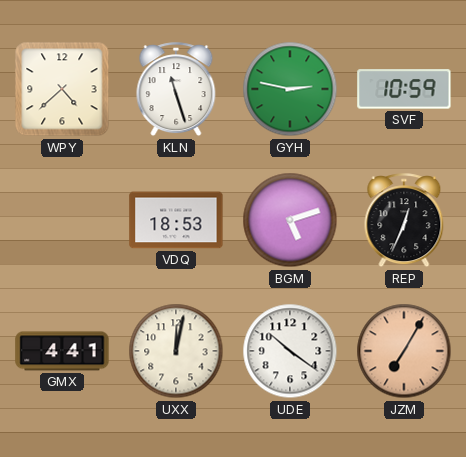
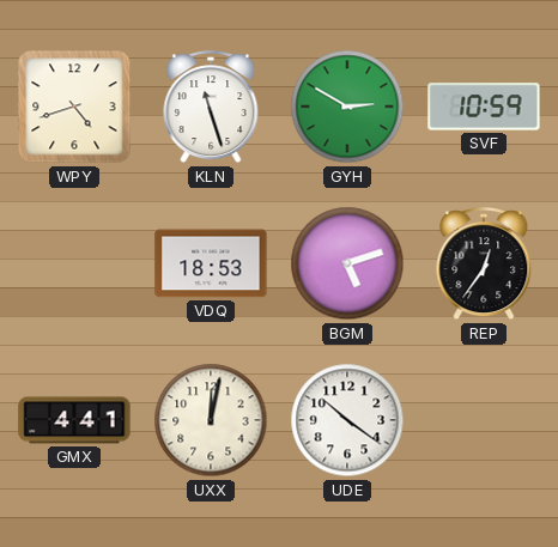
WPY: 4:38 -> 4:42 (74, 107)
GYH: 2:47 -> 2:50 (347, 107)
REP: 12:34 -> 12:36 (484, 265)
JZM: 7:05 -> none (404, 351)
